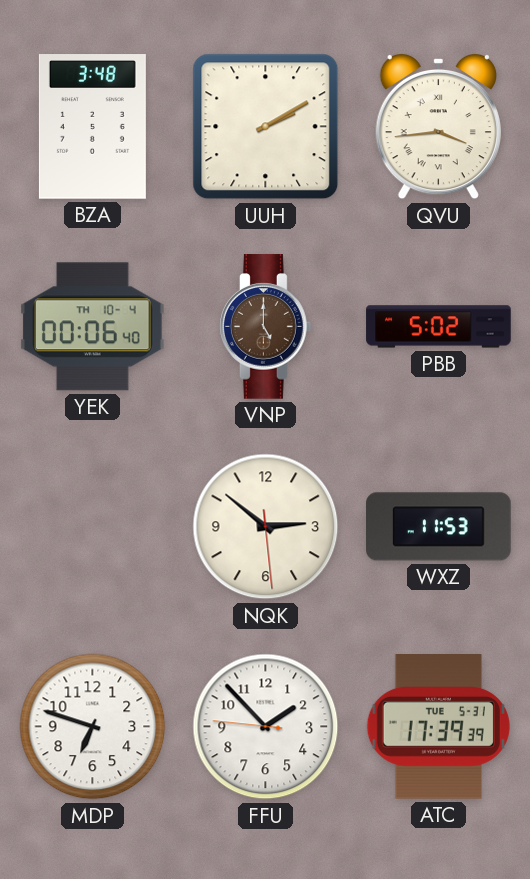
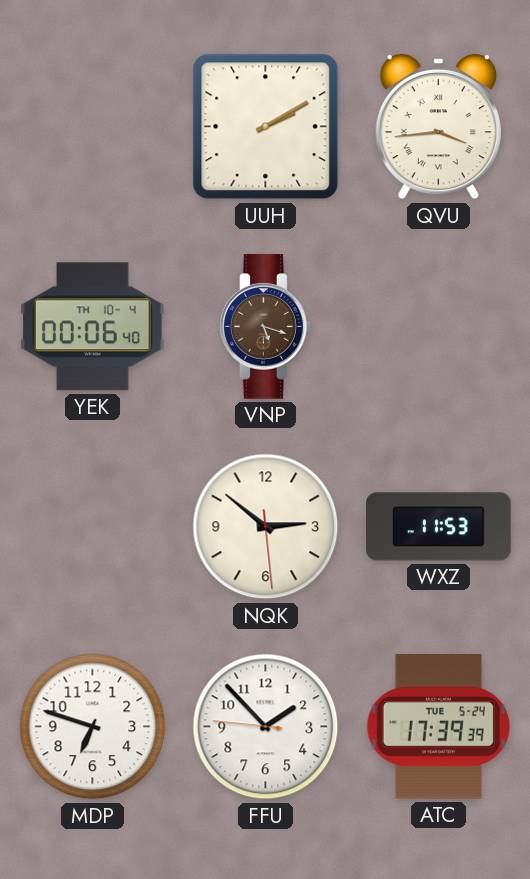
BZA: 3:48 -> none (92, 127)
VNP: 5:00 -> 5:18 (266, 327)
PBB: 5:02 -> none (439, 327)
ATC date: TUE 5-31 -> TUE 5-24 (438, 727)
